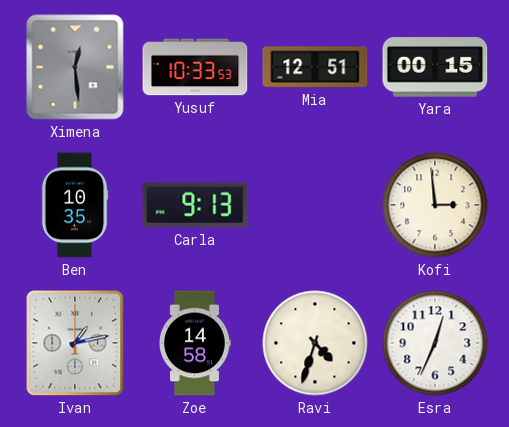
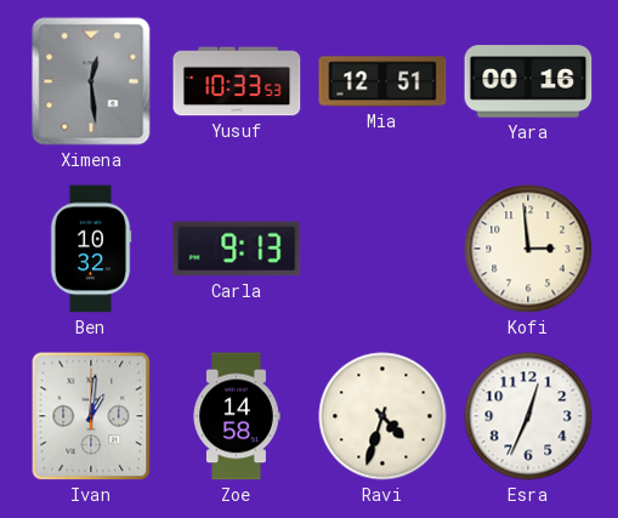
Yara: 00:15 -> 00:16 (528, 81)
Ben: 10:35 -> 10:32 (91, 249)
Ivan: 1:13 -> 1:01 (91, 416)
